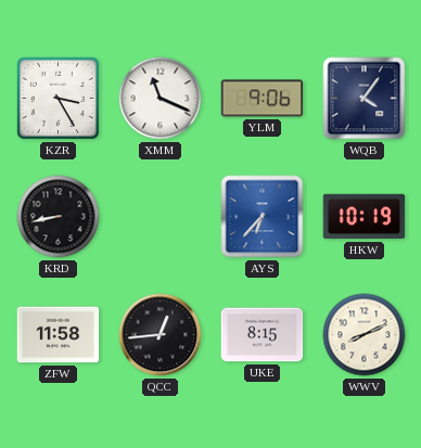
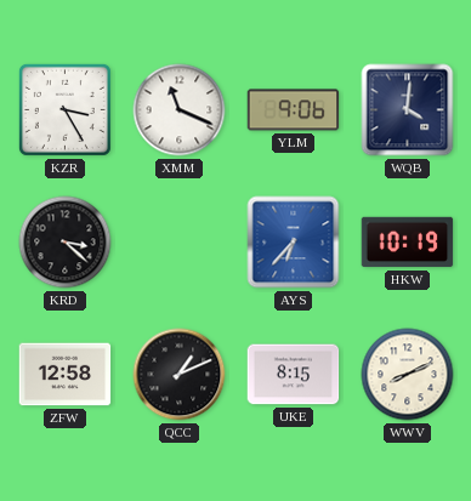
WQB: 4:06 -> 4:01 (408, 110)
KRD: 8:43 -> 3:22 (66, 243)
ZFW: 11:58 -> 12:58 (66, 375)
QCC: 12:44 -> 1:11 (180, 375)
